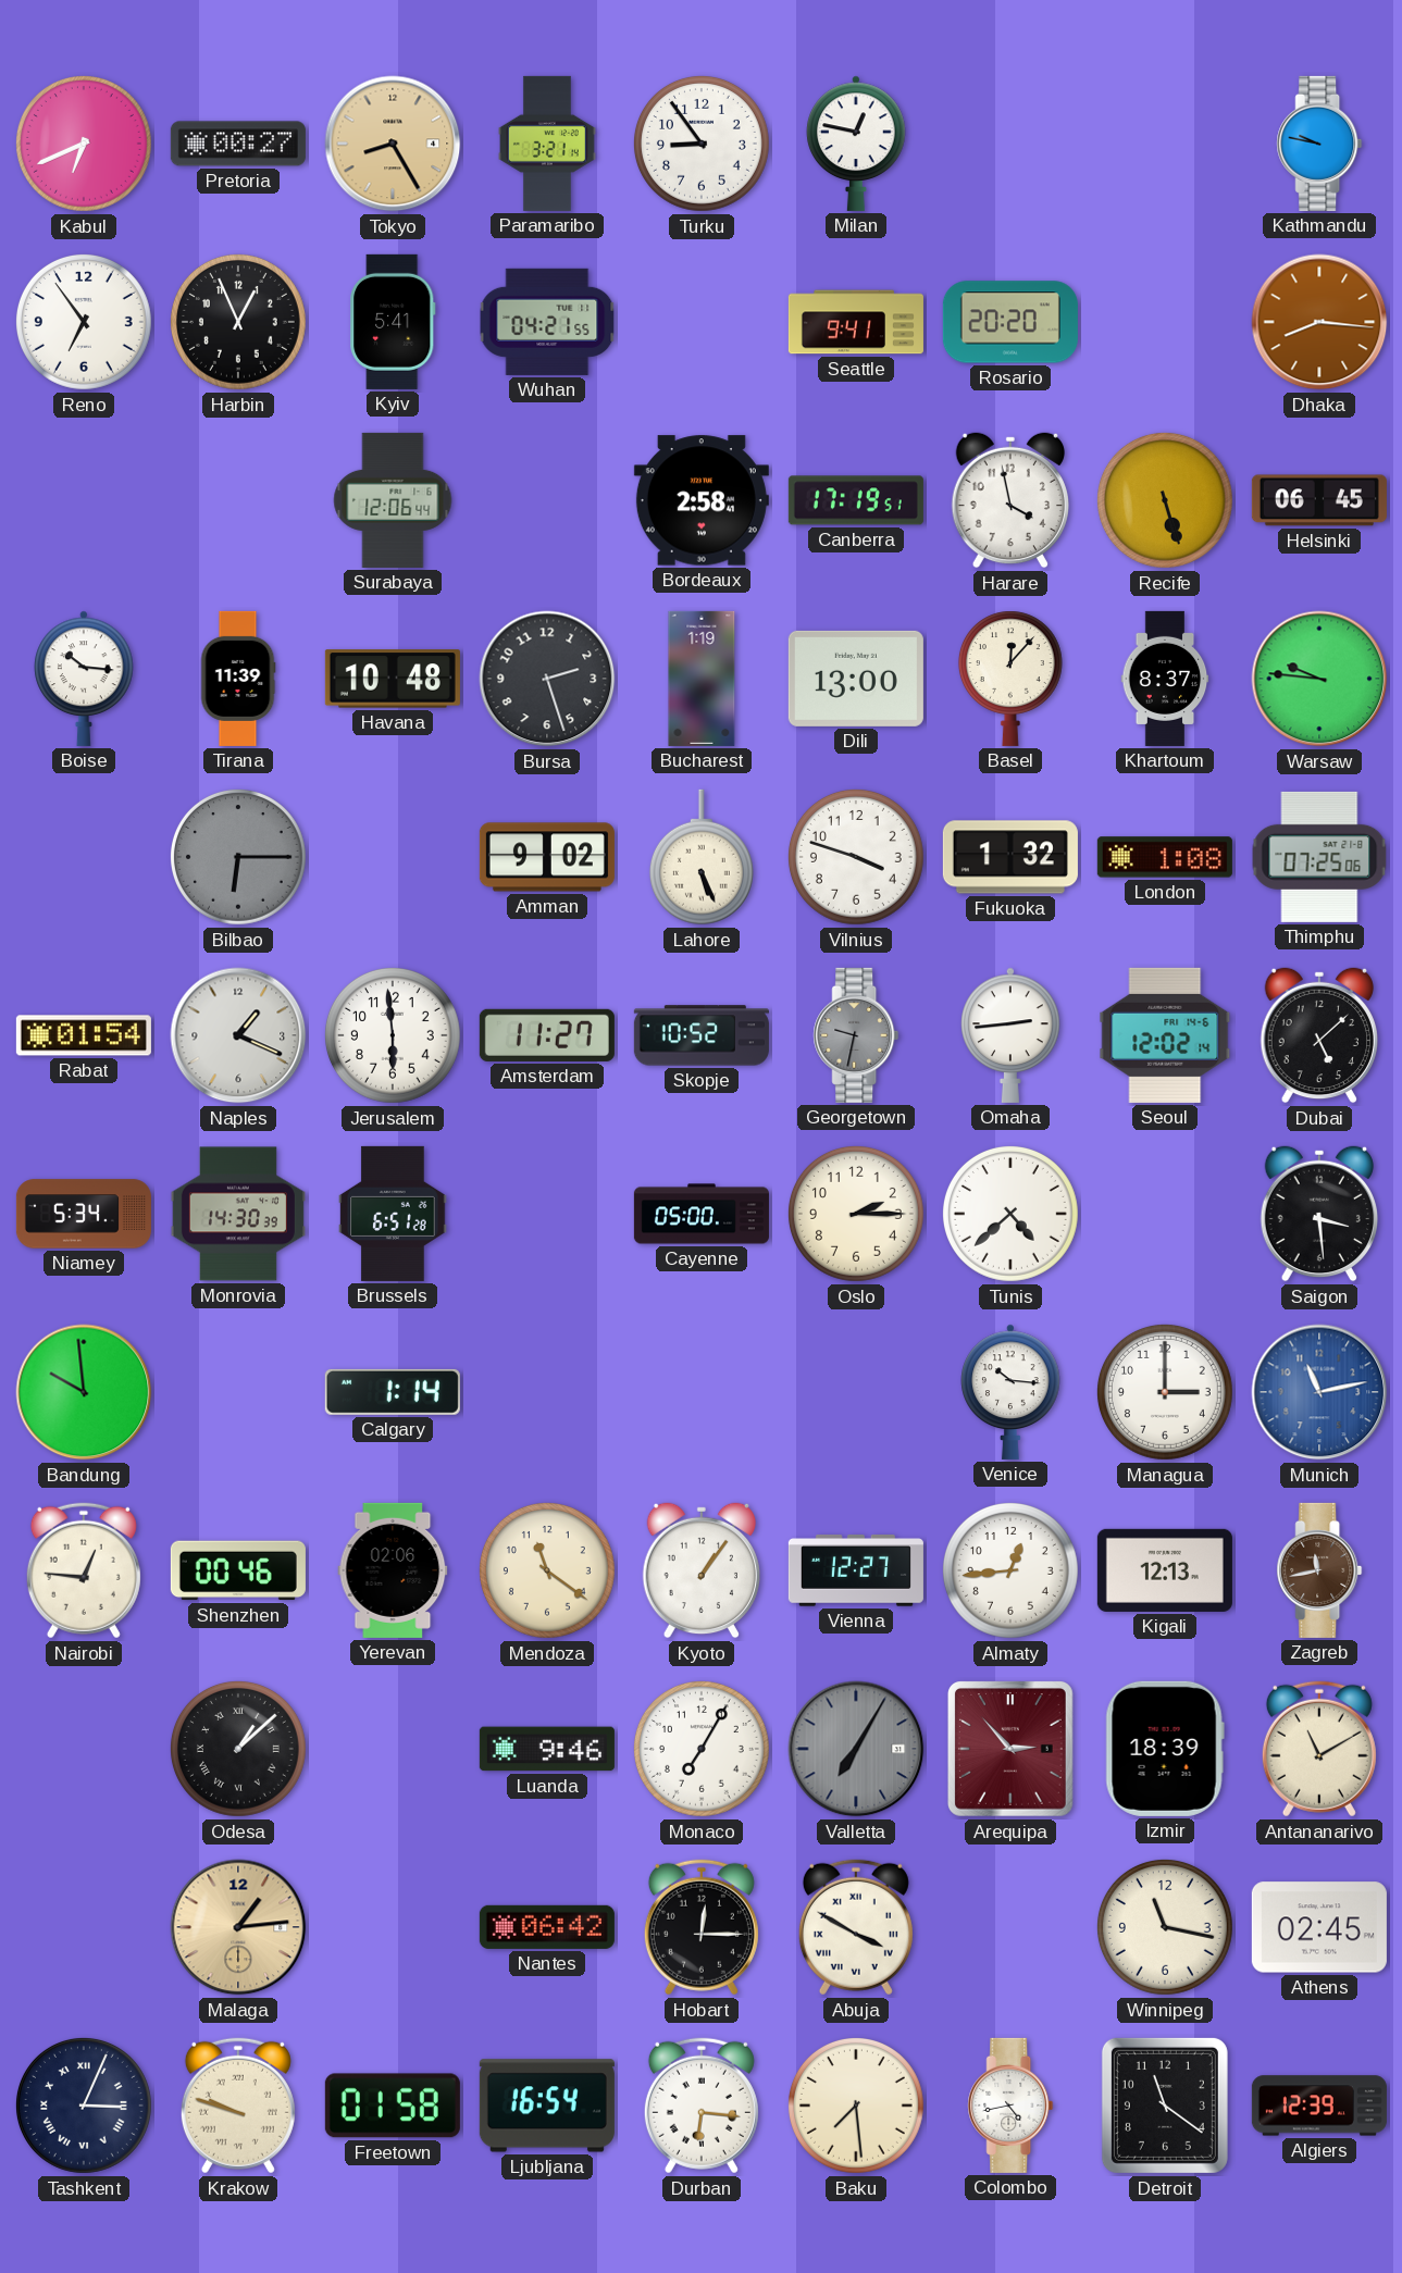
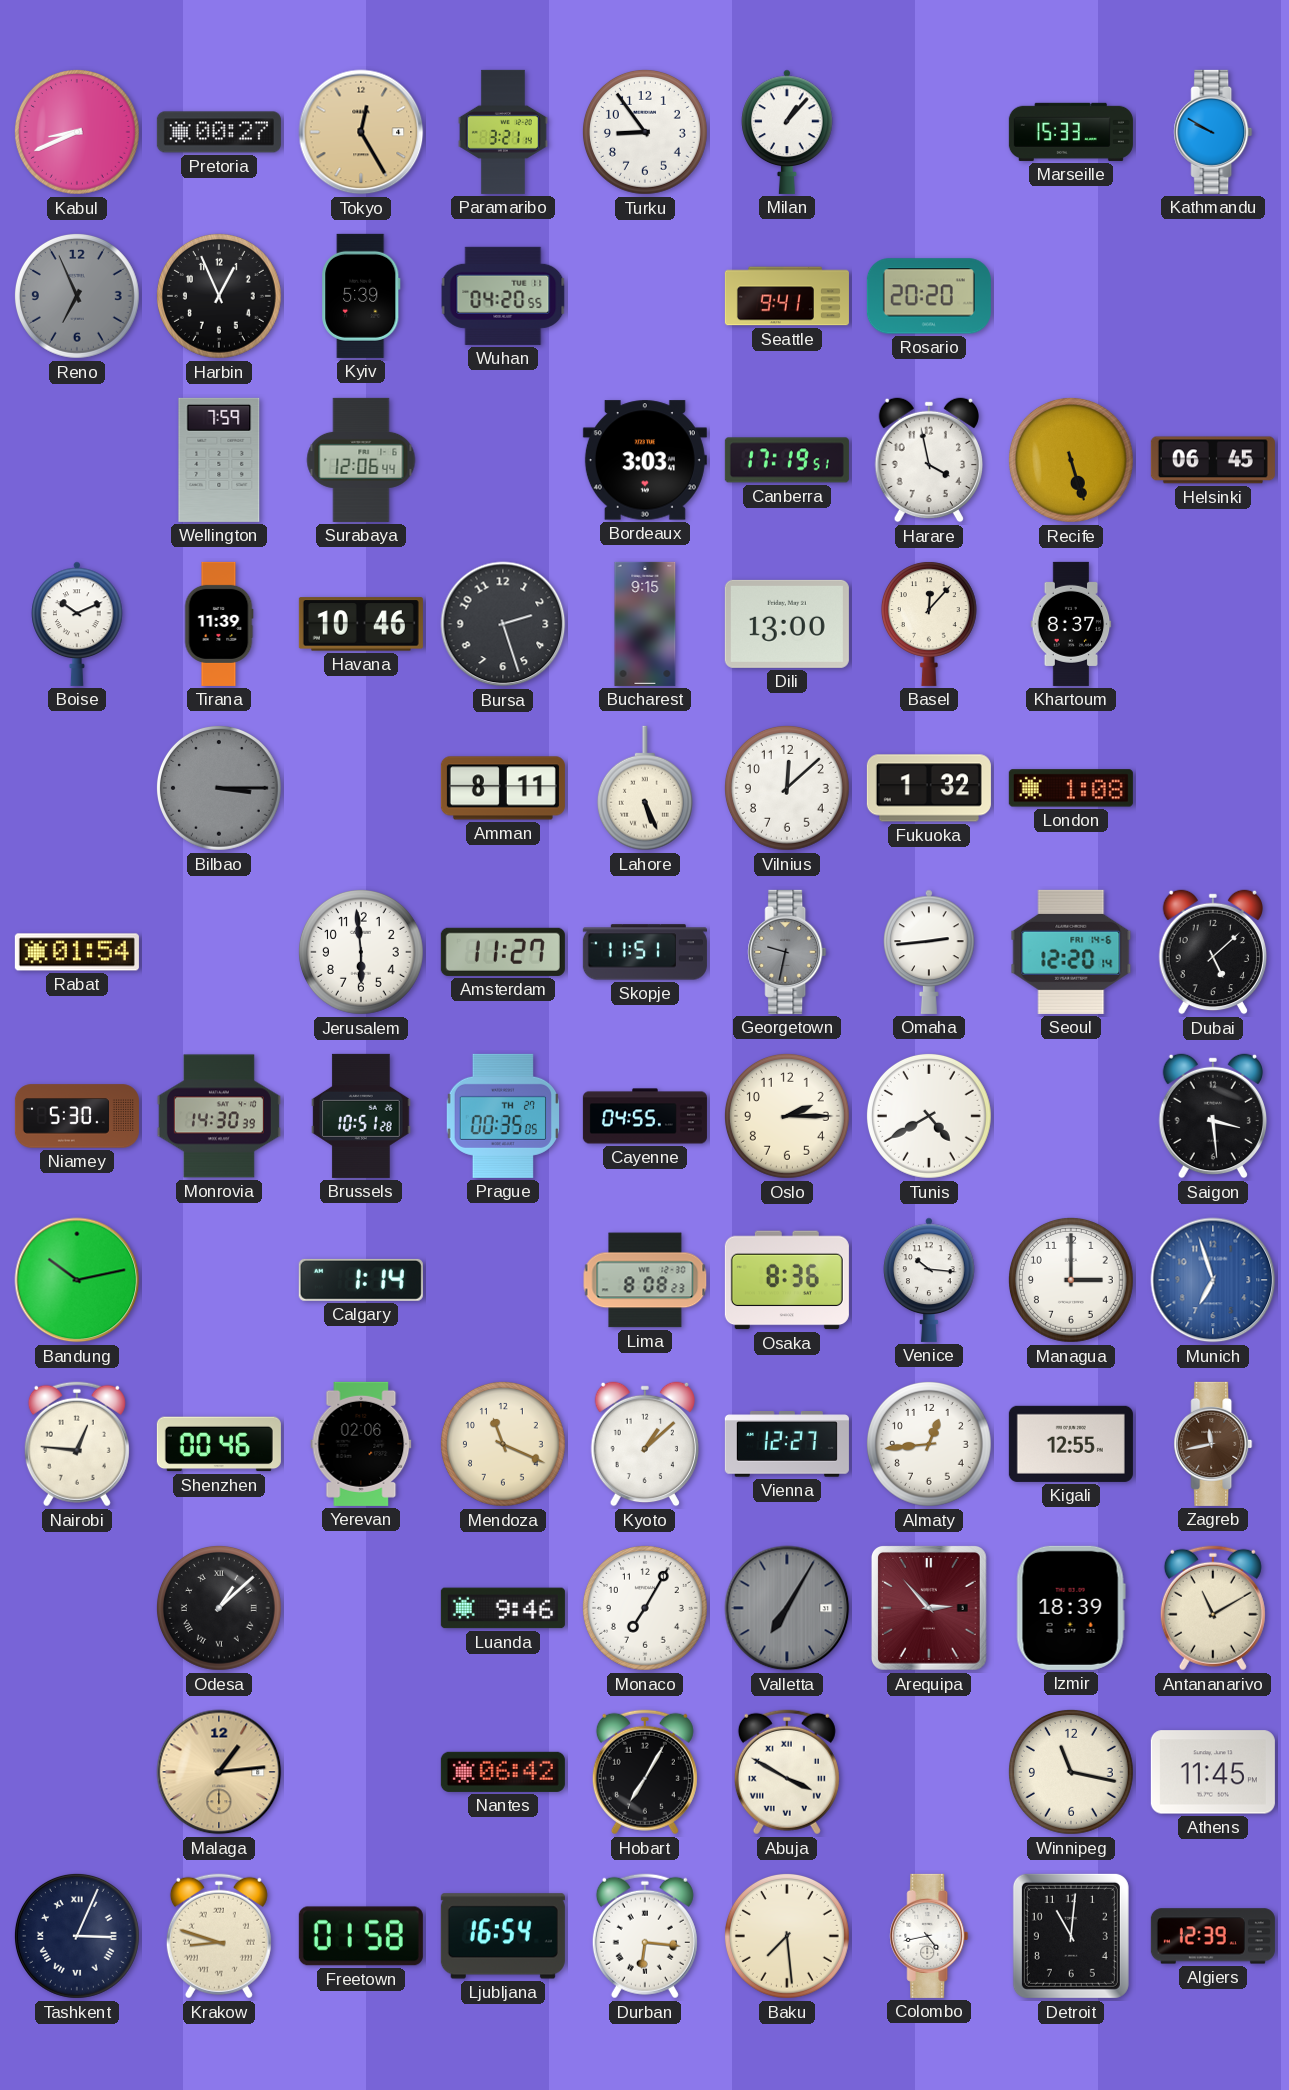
Kabul: 6:41 -> 8:41 (77, 132)
Tokyo: 8:25 -> 12:25 (361, 132)
Milan: 12:47 -> 1:07 (787, 132)
Marseille: none -> 15:33 (1071, 132)
Kathmandu: 9:47 -> 9:50 (1213, 132)
Reno: 6:54 -> 6:56 (77, 296)
Reno dial: white -> grey (77, 296)
Kyiv: 5:41 -> 5:39 (361, 296)
Wuhan: 04:21 -> 04:20 (503, 296)
Dhaka: 8:16 -> none (1319, 322)
Wellington: none -> 7:59 (219, 460)
Bordeaux: 2:58 -> 3:03 (645, 460)
Boise: 10:16 -> 10:11 (77, 624)
Havana: 10:48 -> 10:46 (361, 624)
Bucharest: 1:19 -> 9:15 (645, 624)
Warsaw: 9:46 -> none (1319, 679)
Bilbao: 6:15 -> 3:15 (219, 788)
Amman: 9:02 -> 8:11 (503, 788)
Vilnius: 3:48 -> 12:08 (787, 788)
Thimphu: 07:25 -> none (1319, 857)
Naples: 1:19 -> none (238, 1035)
Skopje: 10:52 -> 11:51 (645, 952)
Seoul: 12:02 -> 12:20 (1071, 952)
Niamey: 5:34 -> 5:30 (77, 1116)
Brussels: 6:51 -> 10:51 (361, 1116)
Prague: none -> 00:35 (502, 1116)
Cayenne: 05:00 -> 04:55 (645, 1116)
Tunis: 4:38 -> 4:40 (929, 1116)
Bandung: 9:59 -> 10:13 (77, 1280)
Lima: none -> 8:08 (645, 1280)
Osaka: none -> 8:36 (787, 1280)
Munich: 11:13 -> 6:57 (1213, 1280)
Mendoza: 11:21 -> 11:19 (503, 1444)
Kyoto: 1:06 -> 1:08 (644, 1444)
Kigali: 12:13 -> 12:55 (1071, 1444)
Hobart: 12:15 -> 7:05 (645, 1772)
Athens: 02:45 -> 11:45 (1213, 1772)
Krakow: 9:48 -> 8:48 (219, 1936)
Detroit: 11:21 -> 11:01 (1071, 1936)
